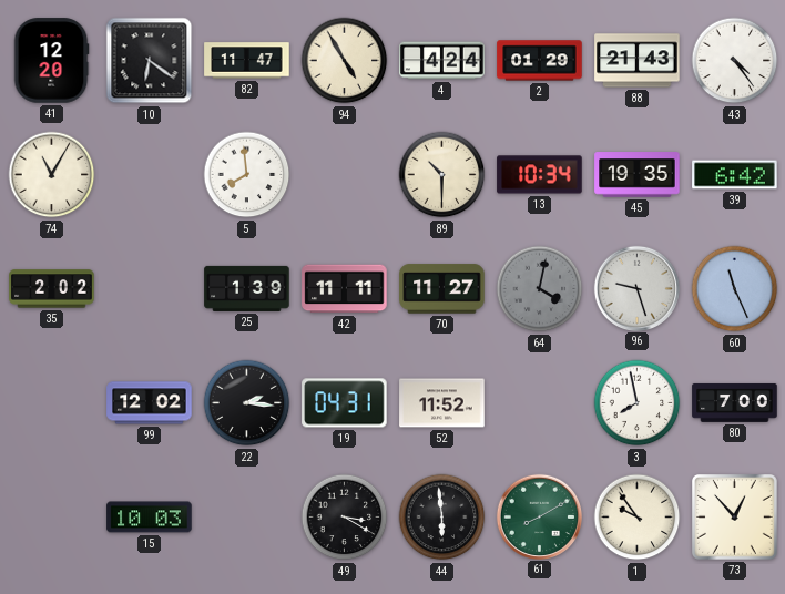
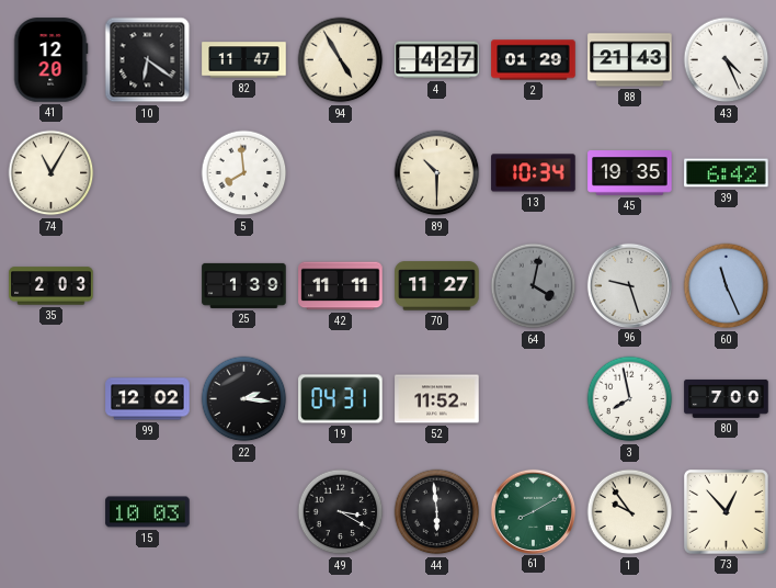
4: 4:24 -> 4:27 (437, 60)
43: 4:24 -> 4:26 (727, 60)
35: 2:02 -> 2:03 (52, 286)
